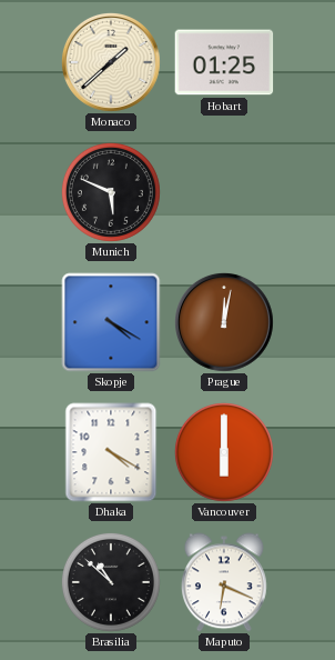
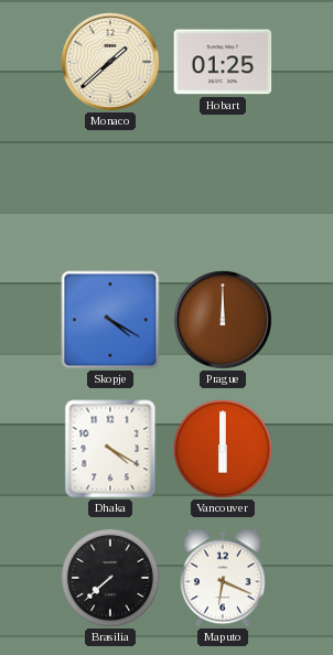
Munich: 5:49 -> none (111, 192)
Prague: 12:02 -> 12:00 (223, 320)
Brasilia: 10:52 -> 7:38 (110, 578)
